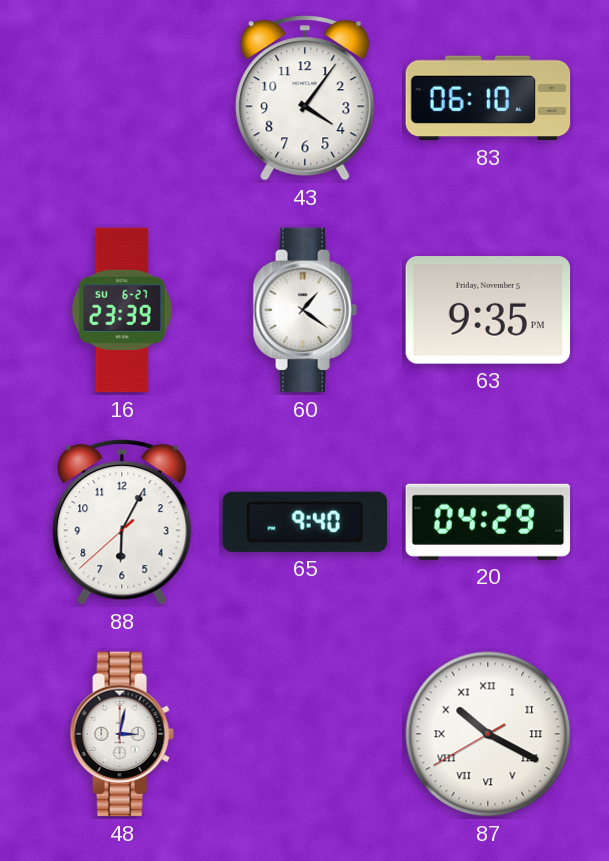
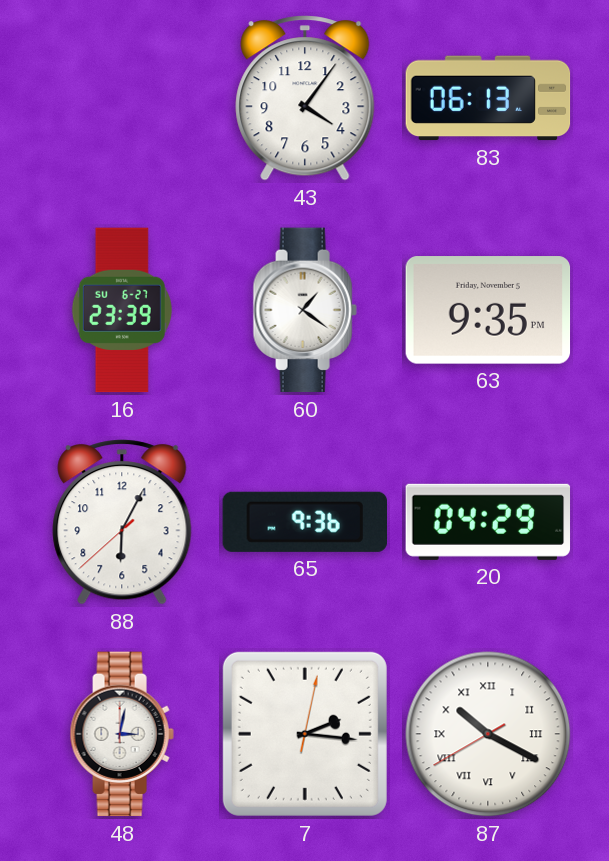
83: 06:10 -> 06:13 (488, 98)
65: 9:40 -> 9:36 (304, 522)
7: none -> 2:16 (305, 734)
